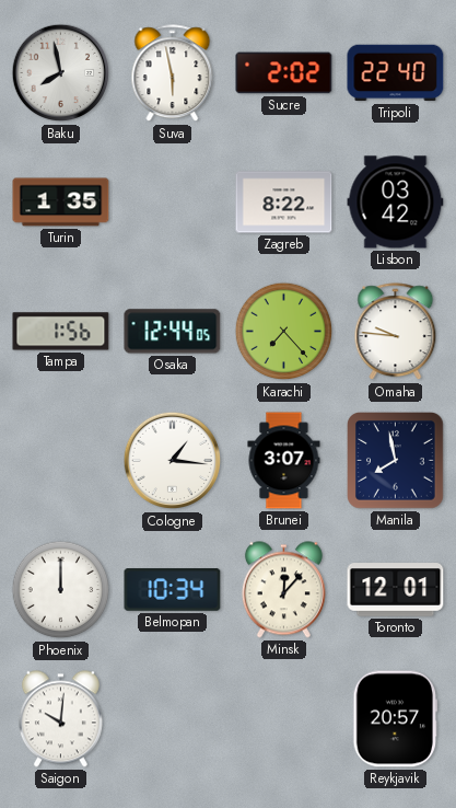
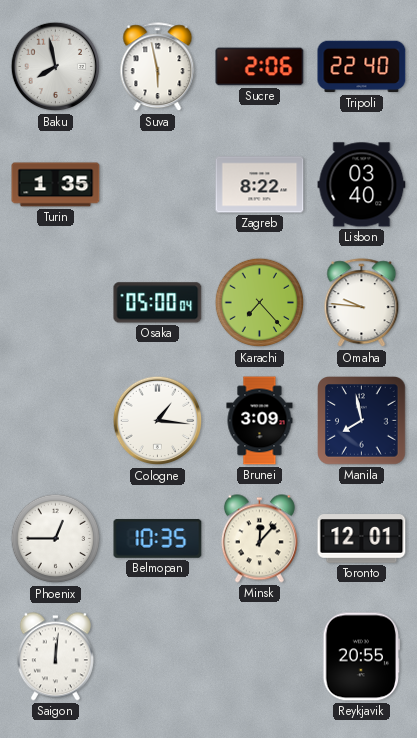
Sucre: 2:02 -> 2:06 (260, 67)
Lisbon: 03:42 -> 03:40 (362, 185)
Tampa: 1:56 -> none (61, 332)
Osaka: 12:44 -> 05:00 (158, 303)
Brunei: 3:07 -> 3:09 (260, 421)
Phoenix: 12:00 -> 12:45 (56, 539)
Belmopan: 10:34 -> 10:35 (158, 539)
Saigon: 10:01 -> 12:01 (55, 657)
Reykjavik: 20:57 -> 20:55 (361, 657)
